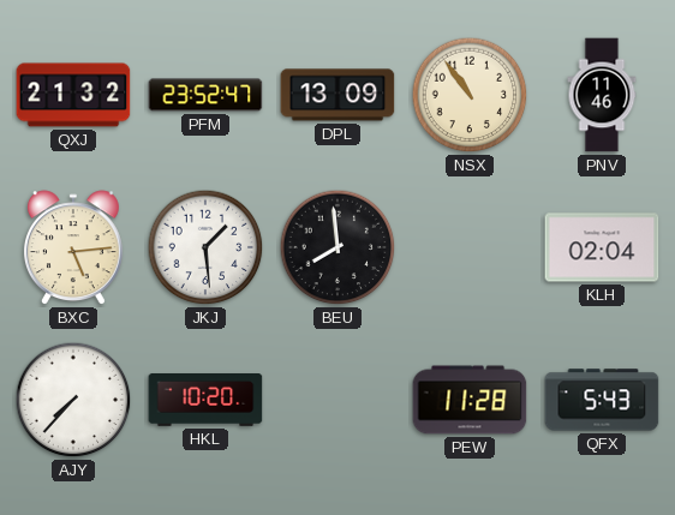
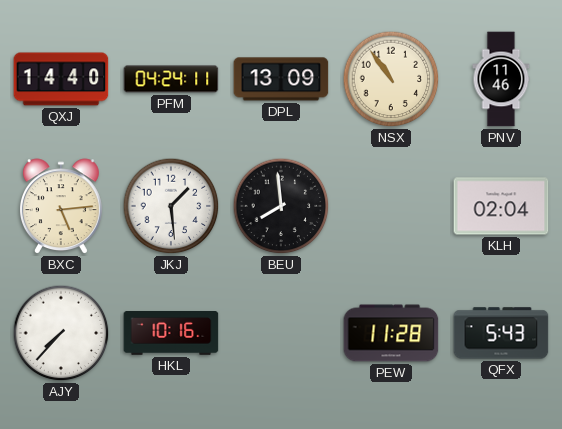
QXJ: 21:32 -> 14:40 (61, 79)
PFM: 23:52 -> 04:24 (171, 79)
HKL: 10:20 -> 10:16 (171, 334)
